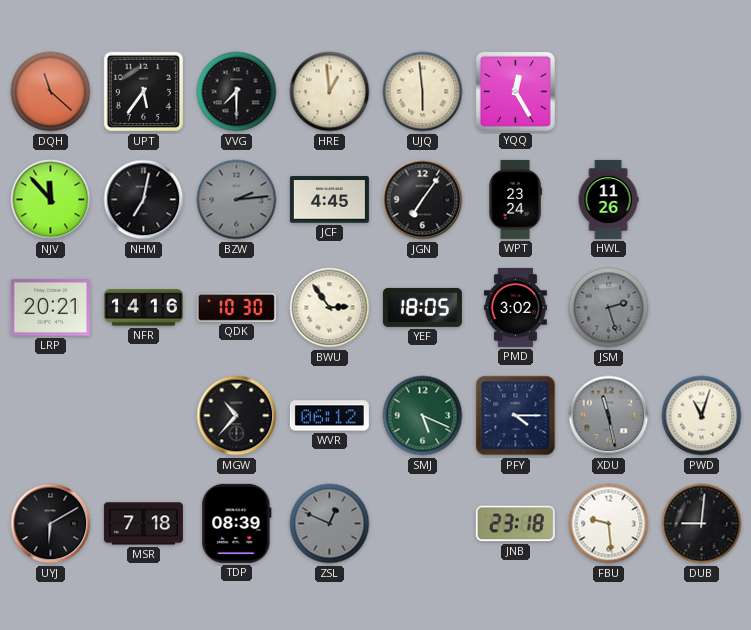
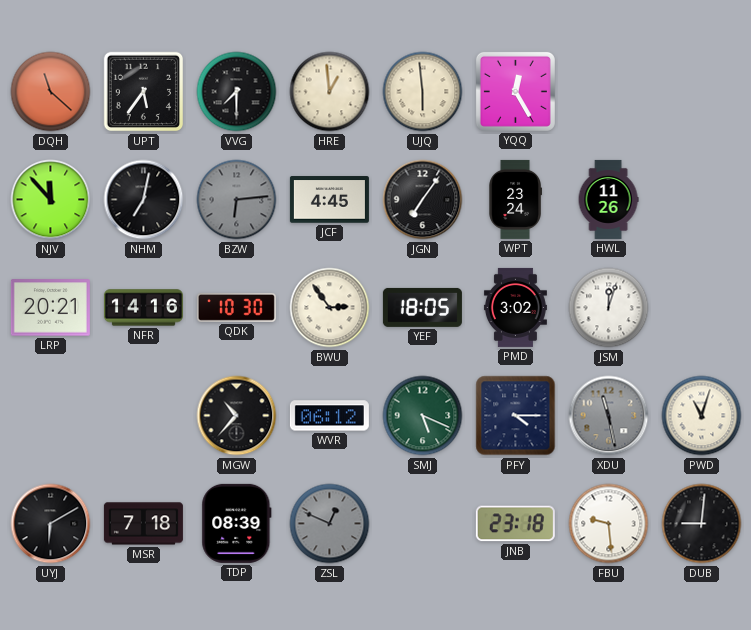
BZW: 2:14 -> 6:14 (237, 200)
JSM: 2:27 -> 12:03 (609, 308)
JSM dial: grey -> white (609, 308)
